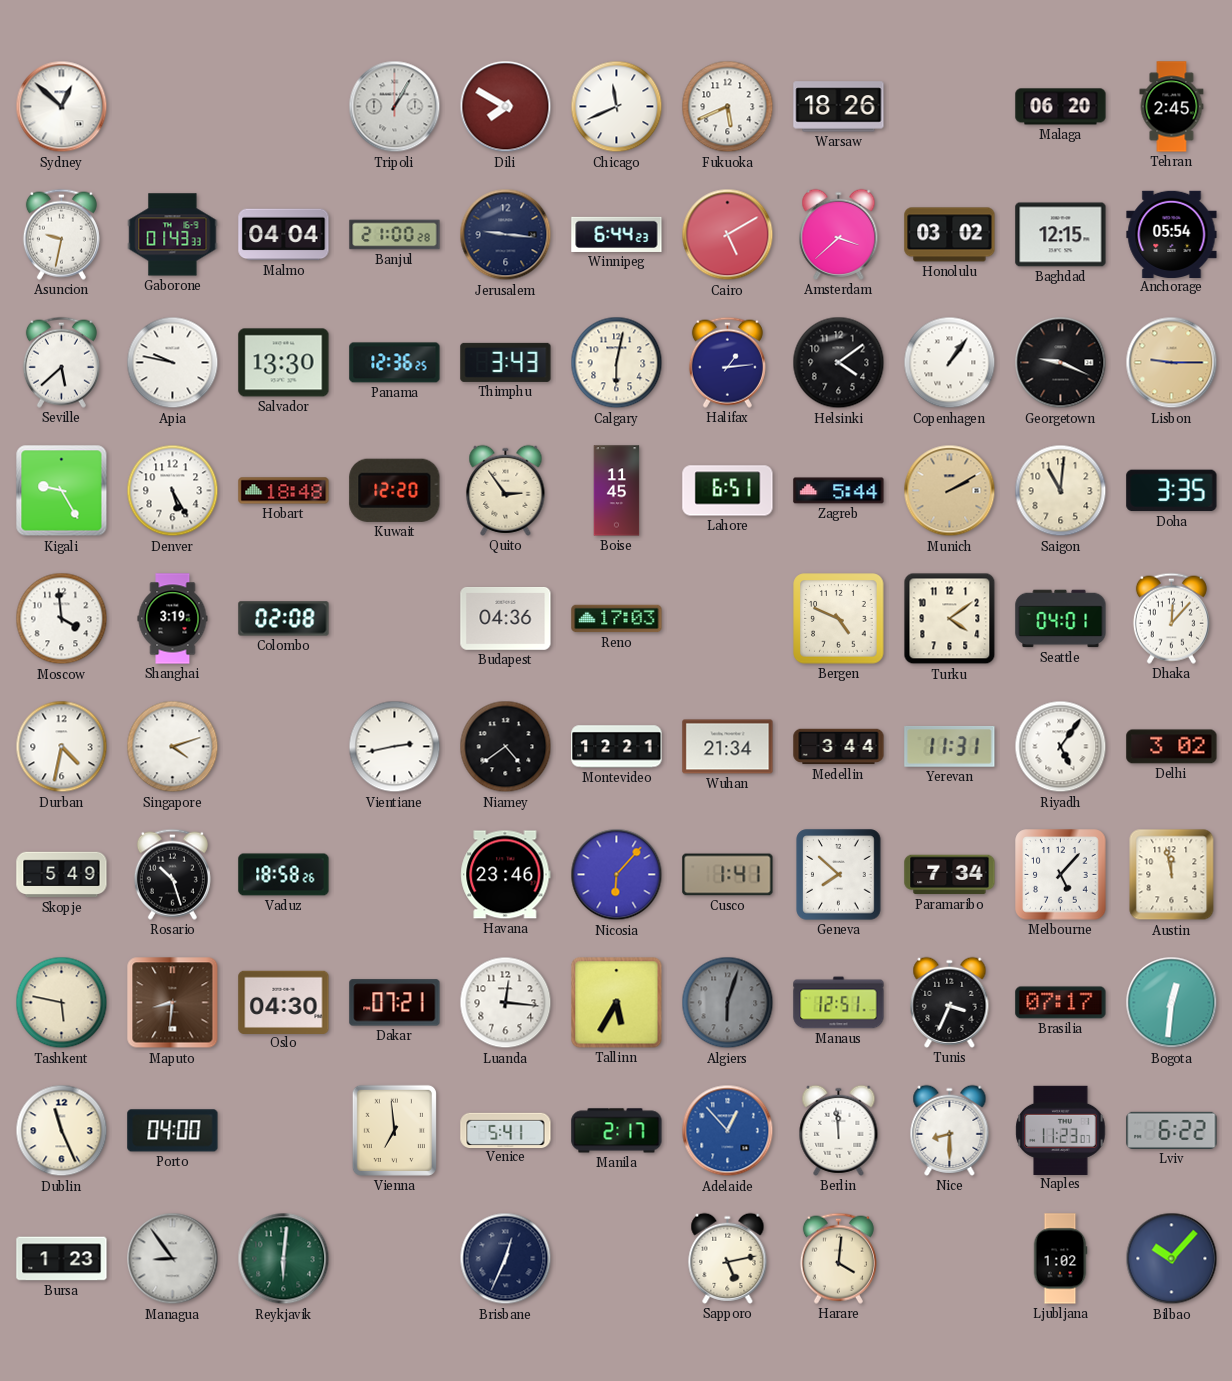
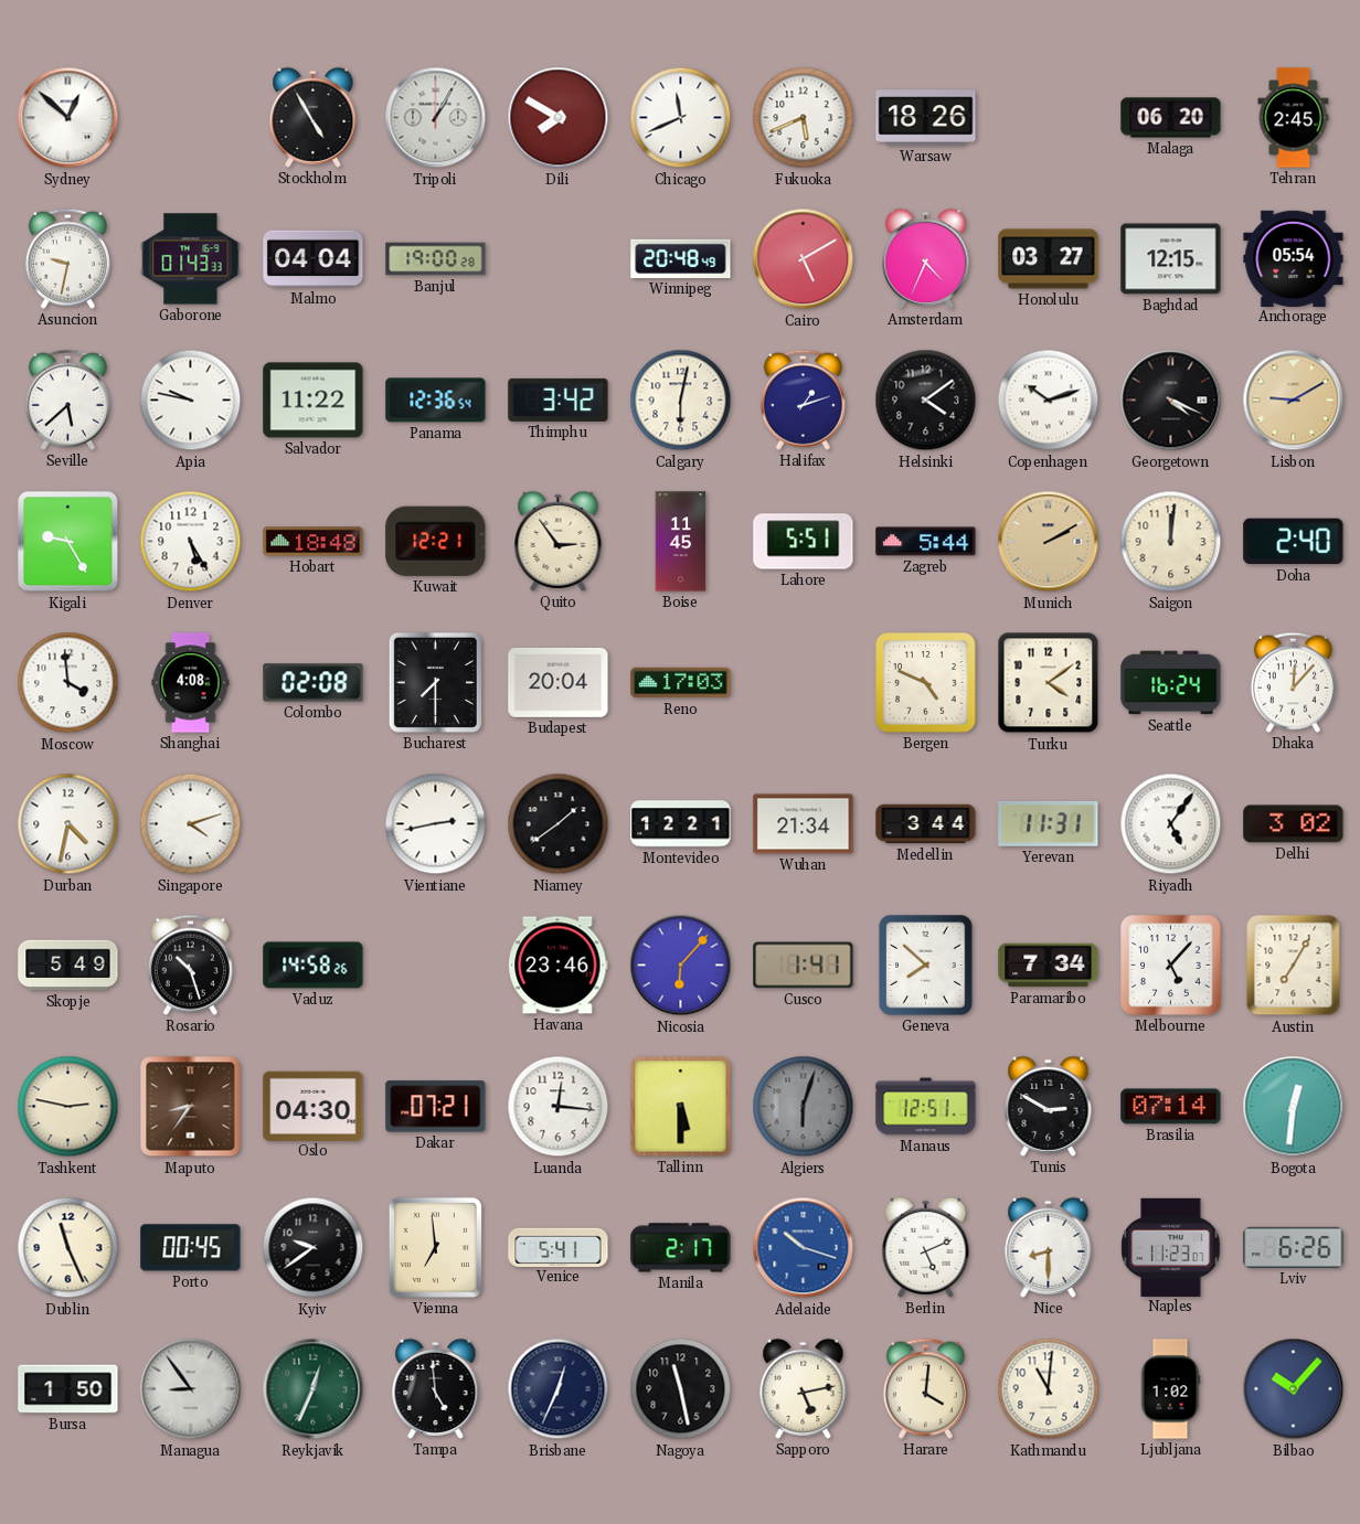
Stockholm: none -> 4:55 (314, 117)
Banjul: 21:00 -> 19:00 (436, 259)
Jerusalem: 9:16 -> none (506, 235)
Winnipeg: 6:44 -> 20:48 (681, 258)
Amsterdam: 3:38 -> 4:34 (926, 258)
Honolulu: 03:02 -> 03:27 (1049, 259)
Salvador: 13:30 -> 11:22 (314, 401)
Panama: 12:36:25 -> 12:36:54 (436, 401)
Thimphu: 3:43 -> 3:42 (559, 399)
Halifax: 1:14 -> 1:12 (803, 399)
Copenhagen: 1:06 -> 10:12 (1049, 401)
Georgetown: 9:19 -> 4:19 (1171, 401)
Lisbon: 9:15 -> 9:10 (1294, 401)
Kuwait: 12:20 -> 12:21 (436, 541)
Lahore: 6:51 -> 5:51 (804, 542)
Saigon: 11:01 -> 12:01 (1171, 542)
Doha: 3:35 -> 2:40 (1294, 542)
Shanghai: 3:19 -> 4:08 (191, 683)
Bucharest: none -> 7:30 (435, 682)
Budapest: 04:36 -> 20:04 (559, 682)
Seattle: 04:01 -> 16:24 (1171, 683)
Niamey: 4:39 -> 1:39 (559, 824)
Vaduz: 18:58 -> 14:58 (314, 966)
Austin: 11:58 -> 7:05 (1294, 966)
Tashkent: 5:47 -> 2:47 (68, 1107)
Maputo: 8:31 -> 8:36 (191, 1107)
Tallinn: 5:35 -> 5:30 (681, 1107)
Tunis: 3:34 -> 2:50 (1049, 1106)
Brasilia: 07:17 -> 07:14 (1171, 1107)
Porto: 04:00 -> 00:45 (191, 1248)
Kyiv: none -> 9:39 (314, 1248)
Adelaide: 12:53 -> 10:18 (804, 1248)
Berlin: 11:59 -> 5:11 (926, 1247)
Lviv: 6:22 -> 6:26 (1294, 1247)
Bursa: 1:23 -> 1:50 (68, 1389)
Reykjavik: 6:01 -> 12:34 (314, 1389)
Tampa: none -> 4:59 (436, 1388)
Nagoya: none -> 11:28 (681, 1389)
Kathmandu: none -> 11:01 (1049, 1389)
